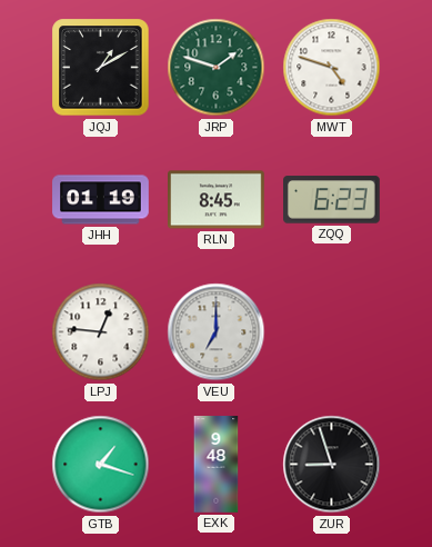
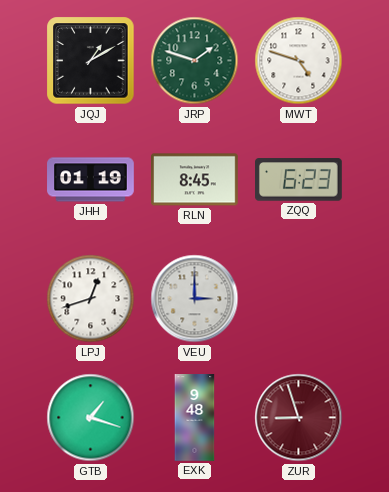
LPJ: 12:46 -> 12:42 (91, 299)
VEU: 7:00 -> 3:00 (195, 299)
ZUR dial: black -> burgundy (299, 418)
